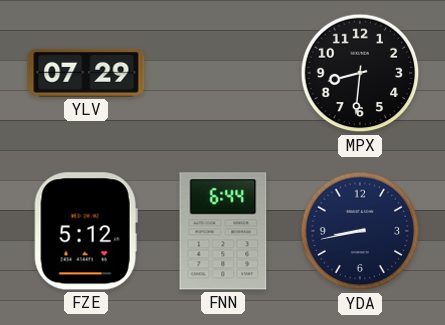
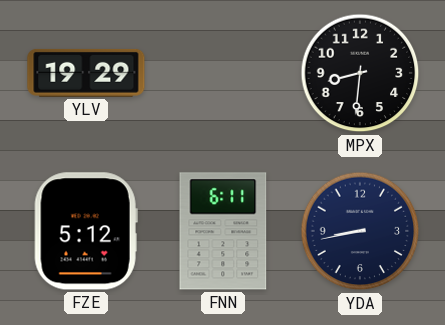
YLV: 07:29 -> 19:29 (86, 73)
FNN: 6:44 -> 6:11 (223, 231)
